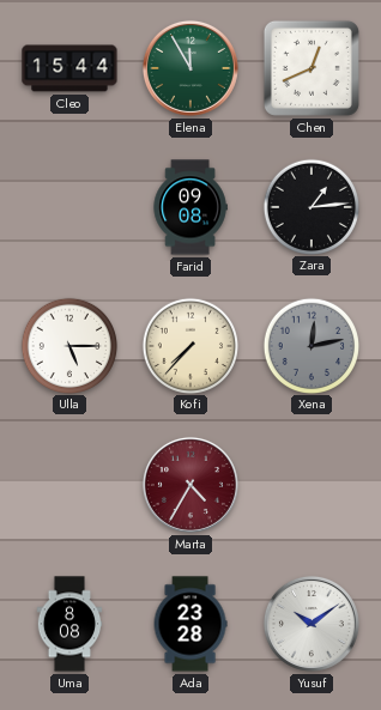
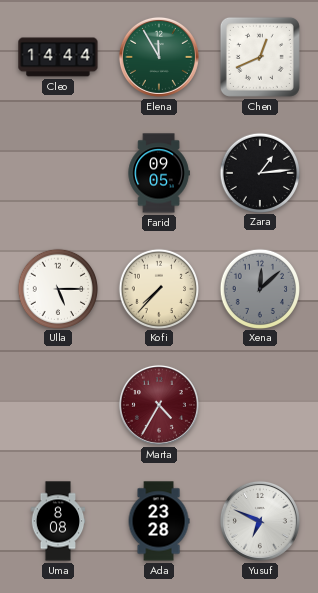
Cleo: 15:44 -> 14:44 (58, 57)
Farid: 09:08 -> 09:05 (159, 173)
Xena: 12:13 -> 12:08 (259, 288)
Yusuf: 10:09 -> 6:49 (260, 521)
